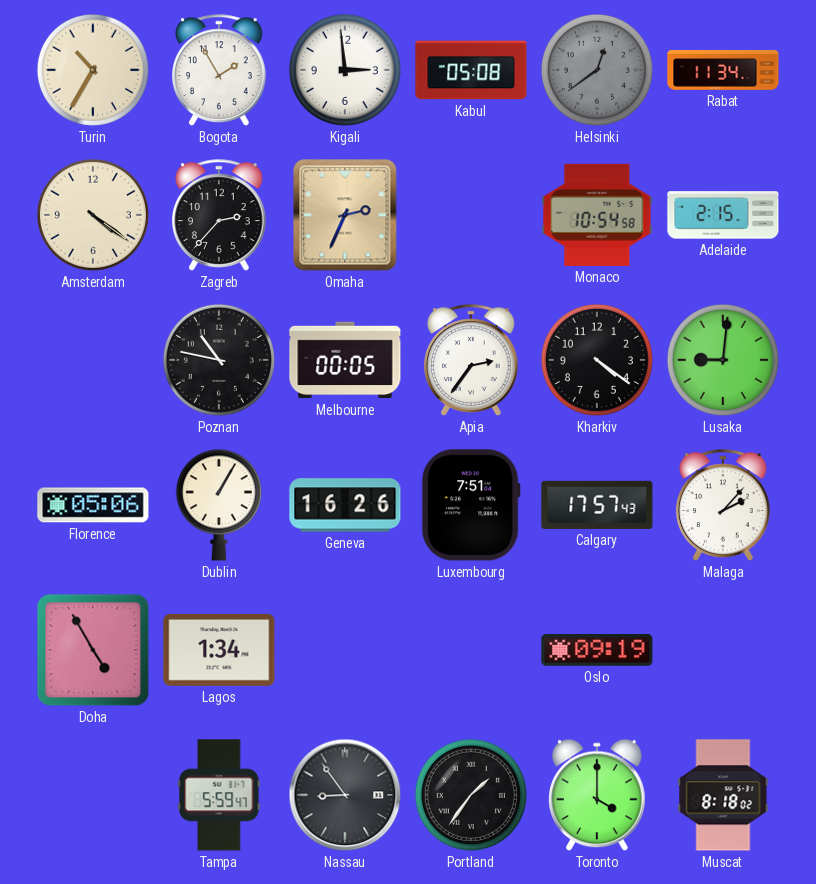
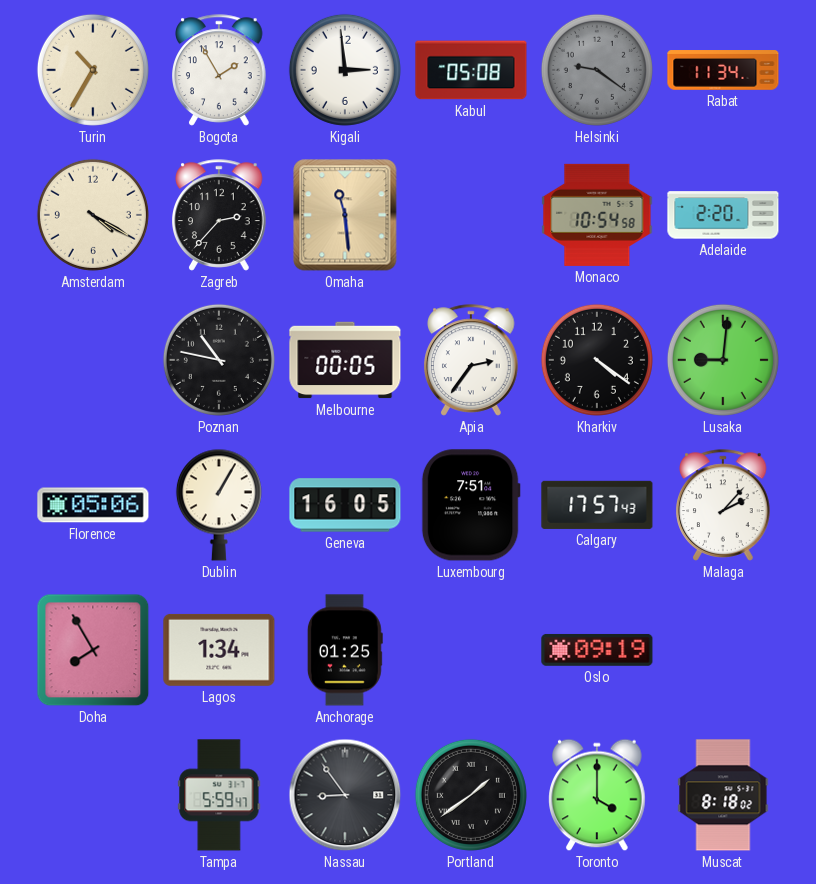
Helsinki: 12:39 -> 9:21 (597, 70)
Amsterdam: 4:21 -> 4:20 (93, 215)
Omaha: 2:34 -> 11:29 (345, 215)
Adelaide: 2:15 -> 2:20 (723, 215)
Geneva: 16:26 -> 16:05 (345, 505)
Doha: 4:55 -> 7:55 (93, 650)
Anchorage: none -> 01:25 (345, 650)
Portland: 1:36 -> 1:39 (471, 795)
